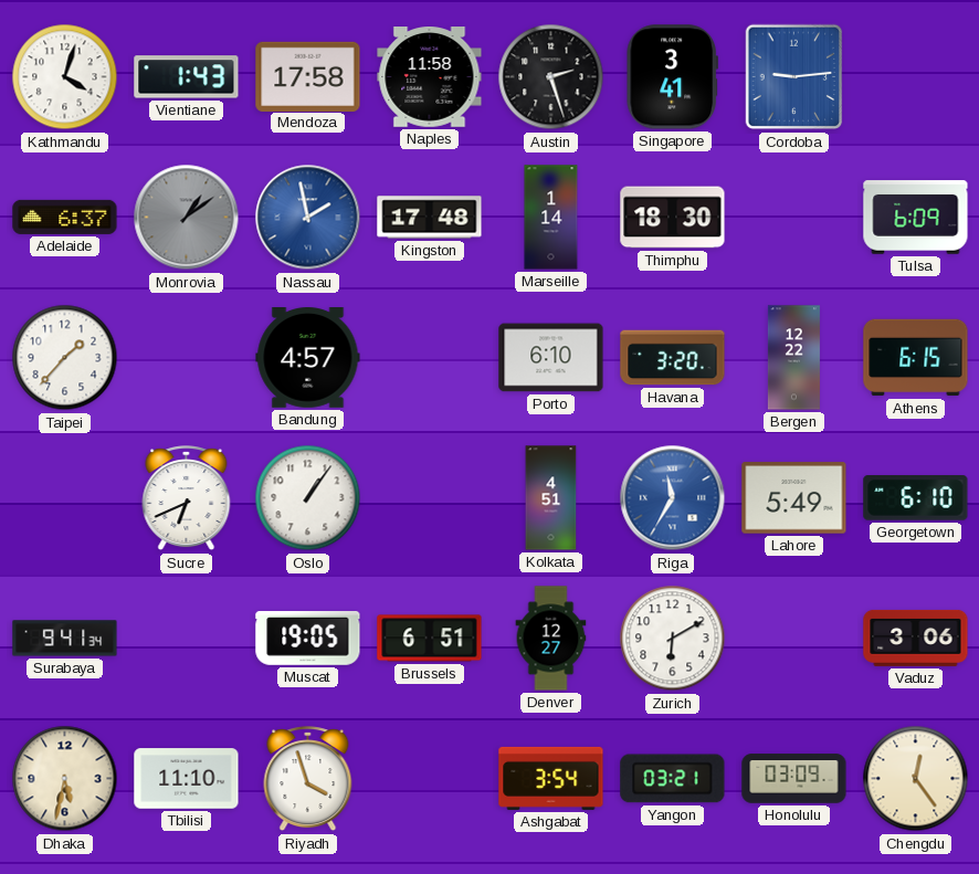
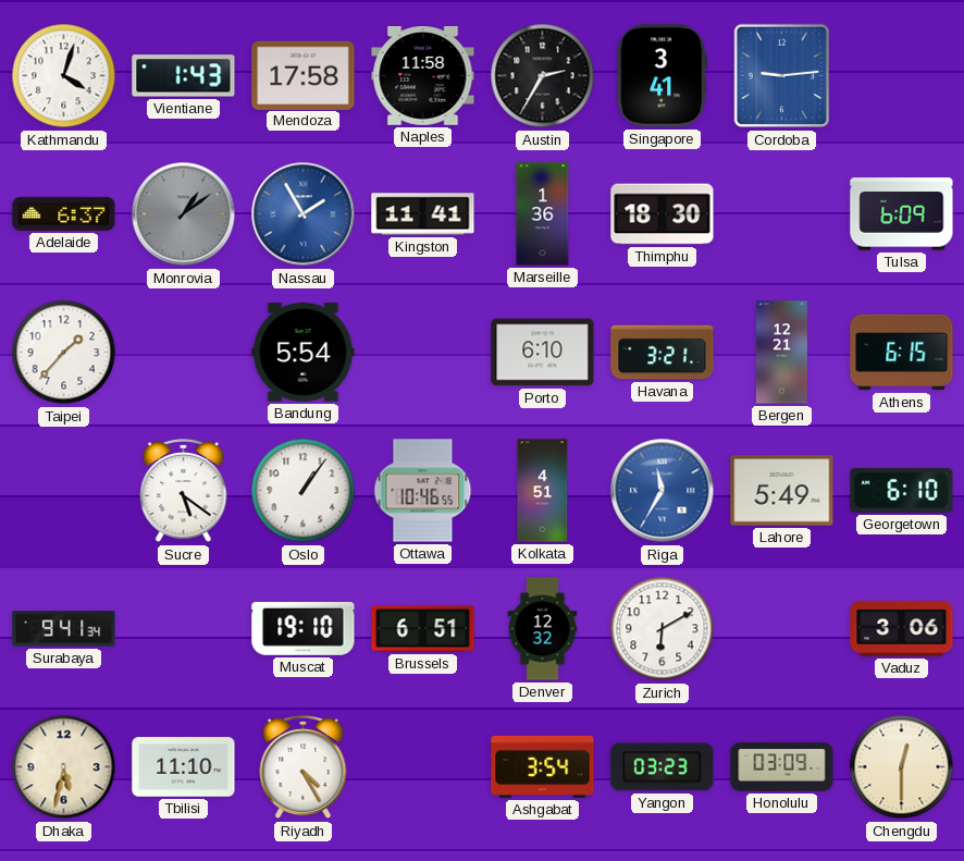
Austin: 2:27 -> 2:35 (543, 76)
Nassau: 1:58 -> 1:55 (304, 214)
Kingston: 17:48 -> 11:41 (423, 214)
Marseille: 1:14 -> 1:36 (543, 214)
Bandung: 4:57 -> 5:54 (304, 353)
Havana: 3:20 -> 3:21 (663, 353)
Bergen: 12:22 -> 12:21 (781, 353)
Sucre: 6:41 -> 5:21 (184, 491)
Ottawa: none -> 10:46 (423, 491)
Muscat: 19:05 -> 19:10 (304, 628)
Denver: 12:27 -> 12:32 (543, 629)
Riyadh: 3:57 -> 4:25 (304, 767)
Yangon: 03:21 -> 03:23 (663, 767)
Chengdu: 12:24 -> 12:30 (902, 767)
